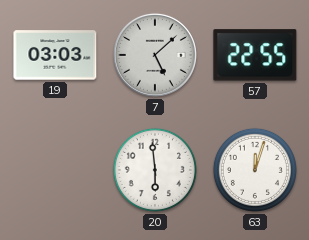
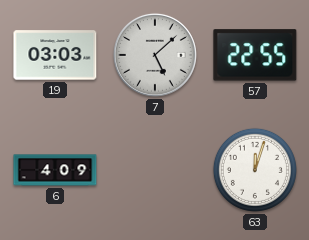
6: none -> 4:09 (55, 170)
20: 5:59 -> none (155, 170)
